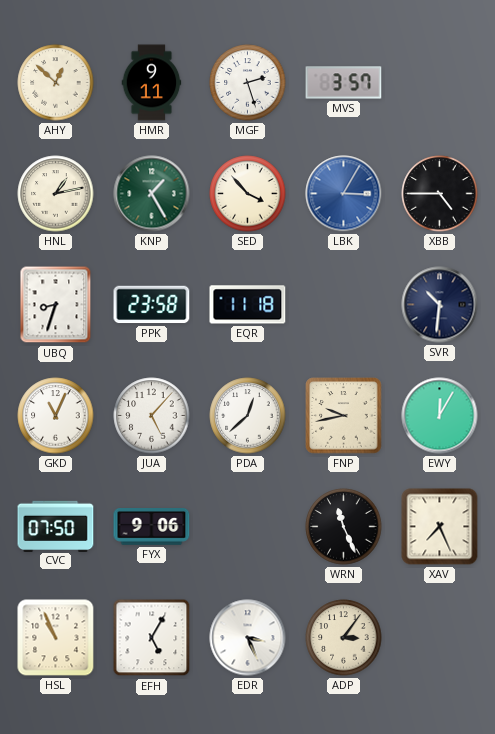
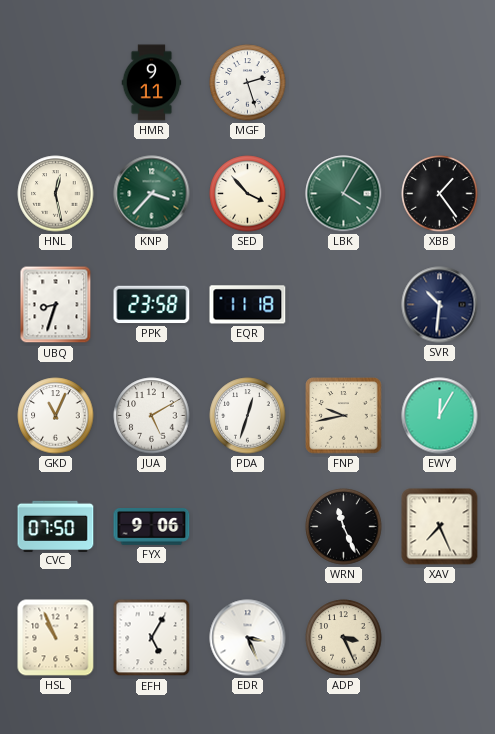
AHY: 12:52 -> none (56, 83)
MVS: 3:57 -> none (344, 83)
HNL: 1:13 -> 12:28 (56, 194)
KNP: 1:25 -> 3:37 (152, 194)
LBK: 3:05 -> 4:05 (344, 194)
LBK dial: blue -> green (344, 194)
XBB: 4:45 -> 1:24 (440, 194)
JUA: 5:07 -> 5:10 (152, 416)
PDA: 12:38 -> 12:33 (248, 416)
ADP: 3:06 -> 3:26 (344, 638)
